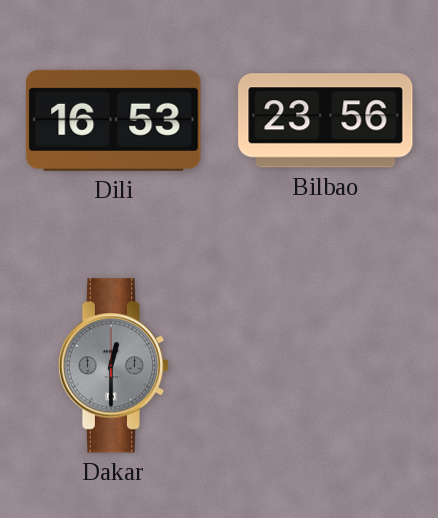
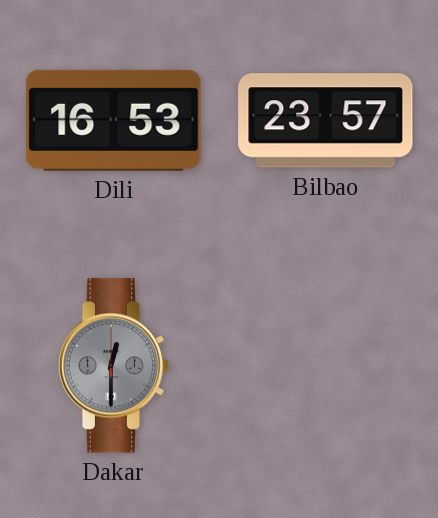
Bilbao: 23:56 -> 23:57 (326, 121)
